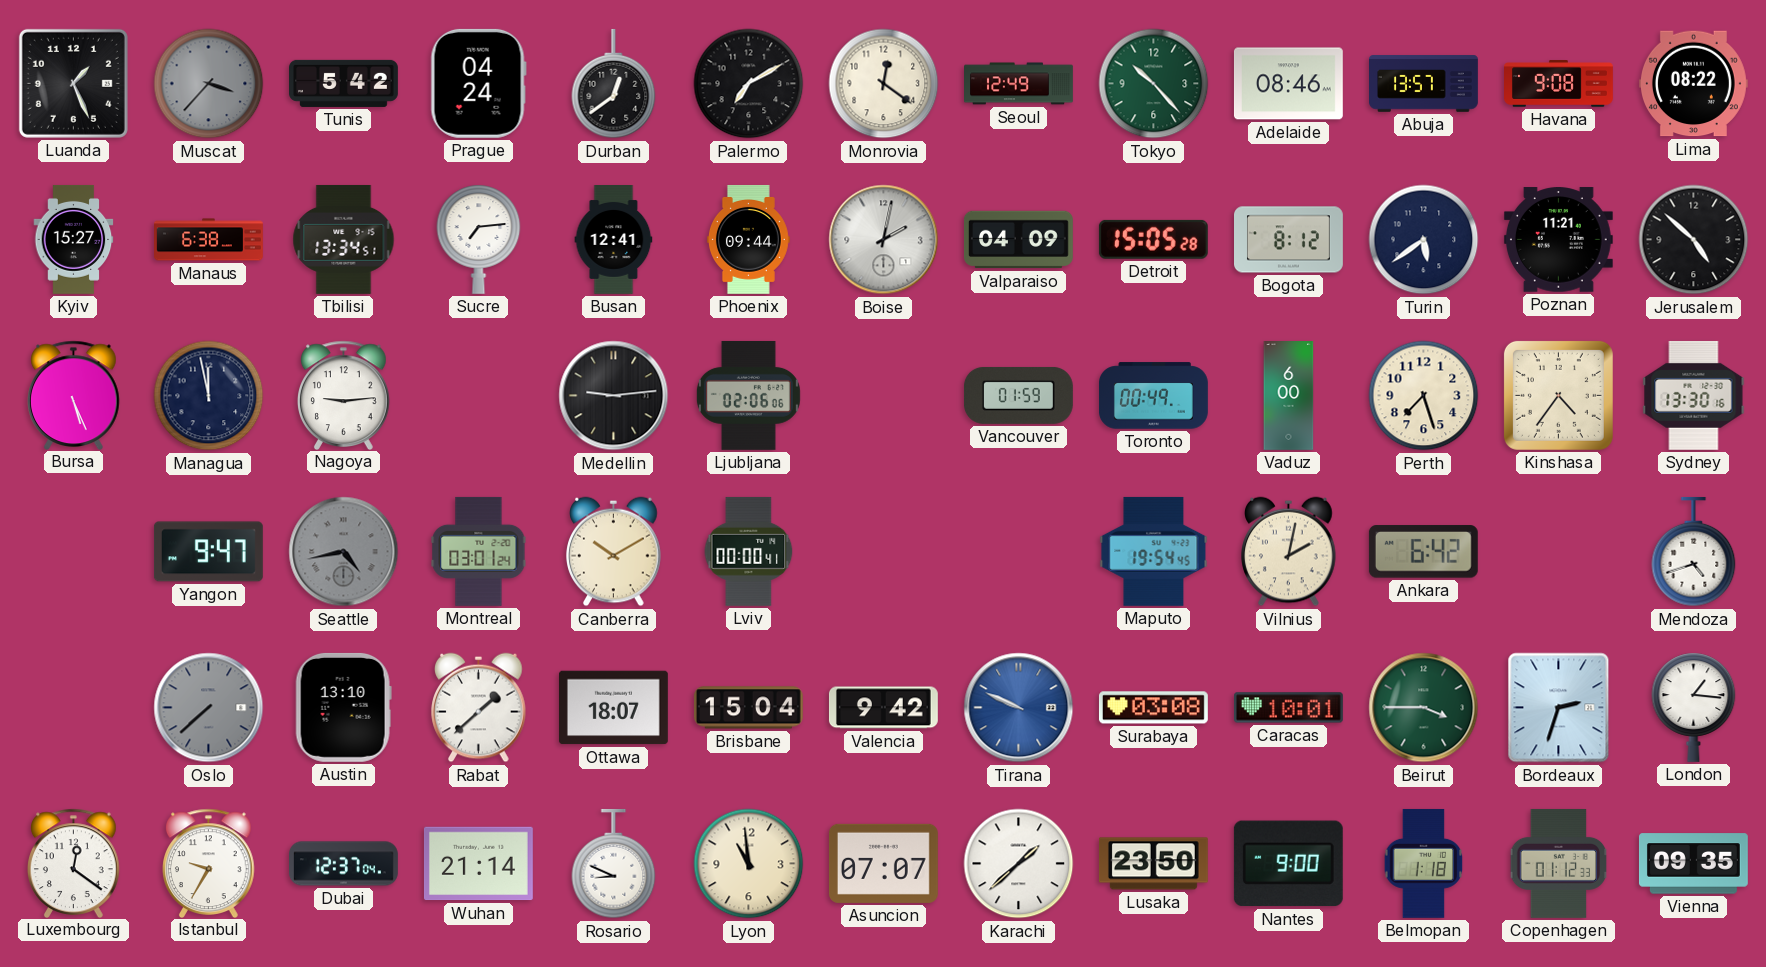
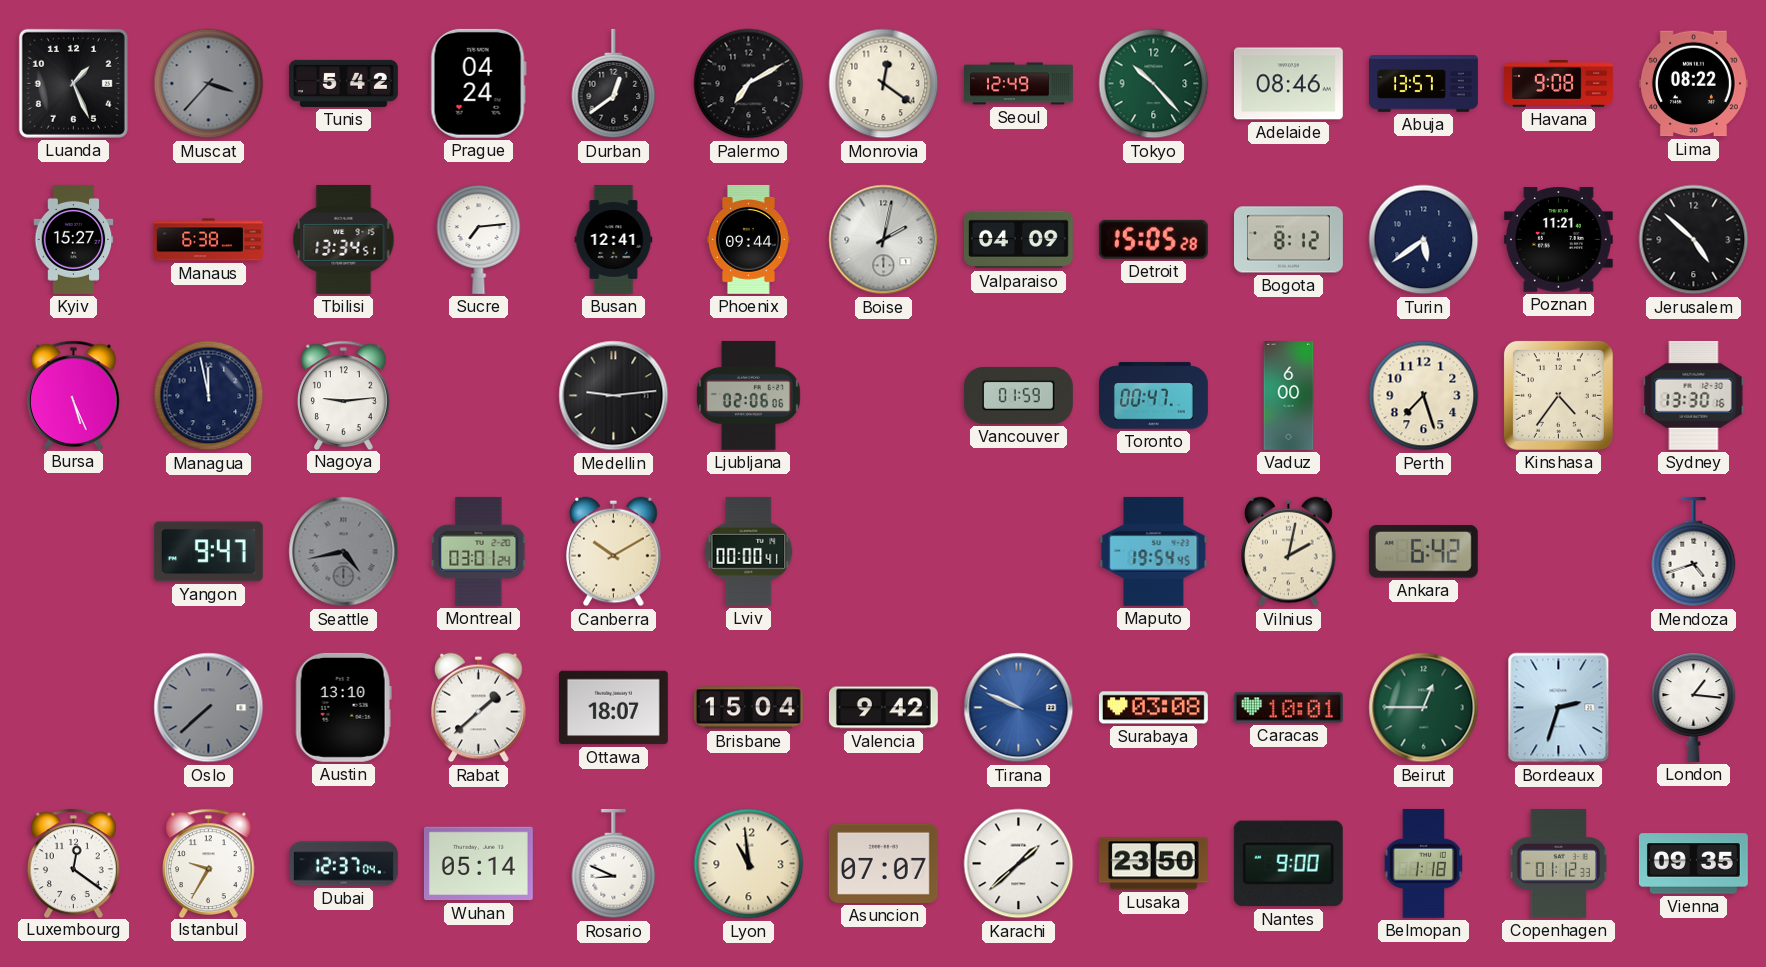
Toronto: 00:49 -> 00:47 (1154, 396)
Beirut: 3:45 -> 12:45 (1424, 708)
Wuhan: 21:14 -> 05:14 (478, 864)
